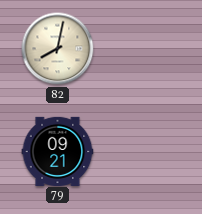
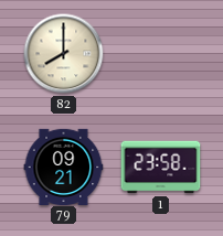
82: 8:02 -> 8:00 (64, 54)
1: none -> 23:58 (161, 168)
